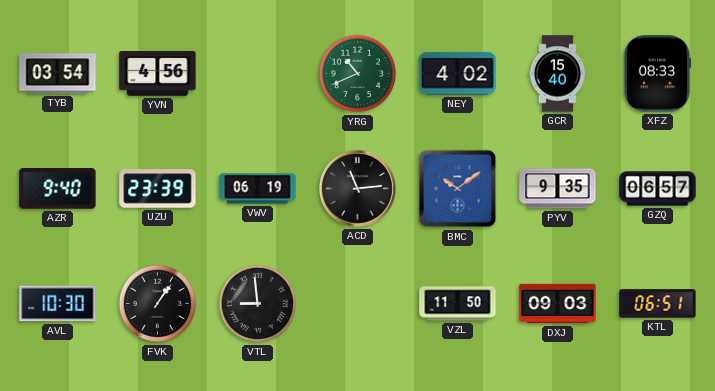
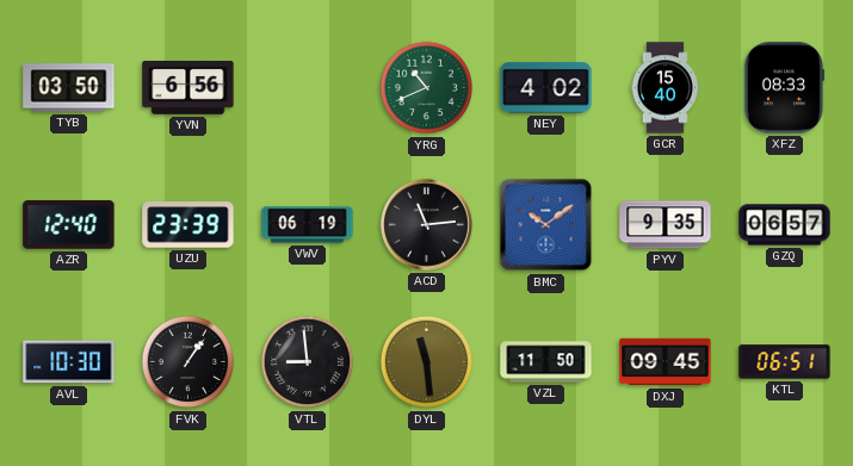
TYB: 03:54 -> 03:50 (69, 88)
YVN: 4:56 -> 6:56 (188, 88)
AZR: 9:40 -> 12:40 (69, 225)
DYL: none -> 11:29 (427, 362)
DXJ: 09:03 -> 09:45 (666, 362)
